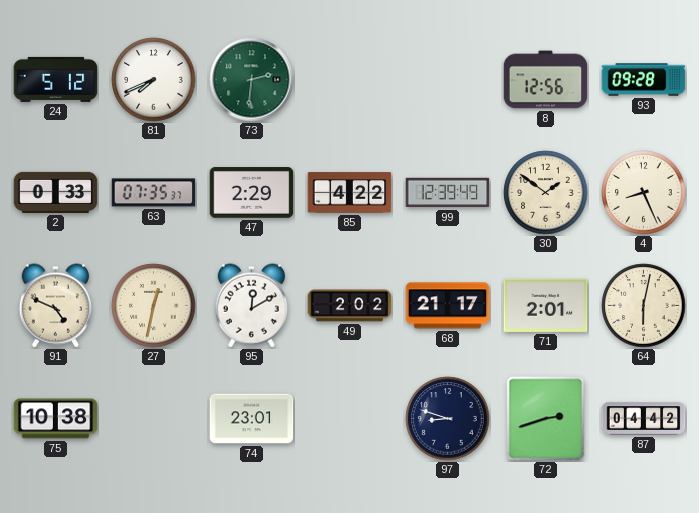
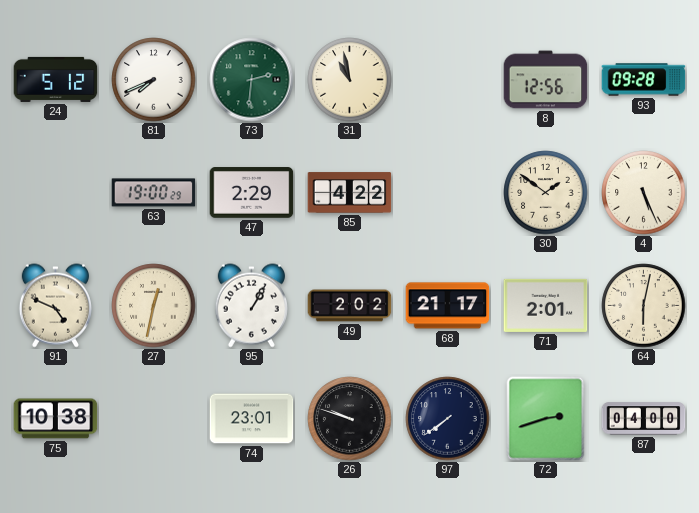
31: none -> 10:58 (350, 80)
2: 0:33 -> none (56, 192)
63: 07:35 -> 19:00 (154, 193)
99: 12:39 -> none (448, 193)
4: 8:26 -> 5:26 (644, 193)
95: 12:10 -> 1:05 (251, 306)
26: none -> 9:48 (350, 419)
97: 8:48 -> 7:39 (448, 419)
87: 04:42 -> 04:00 (644, 419)
